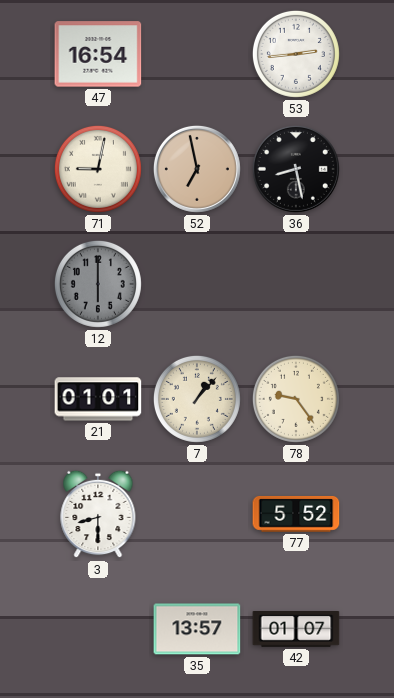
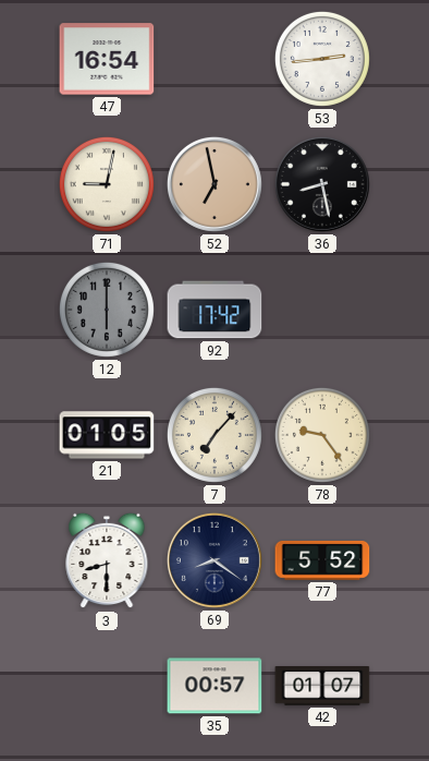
92: none -> 17:42 (214, 310)
21: 01:01 -> 01:05 (107, 435)
7: 1:07 -> 7:07 (214, 435)
69: none -> 8:21 (214, 560)
35: 13:57 -> 00:57 (214, 686)
